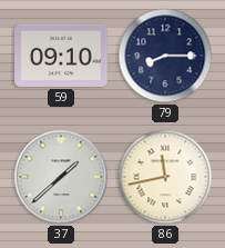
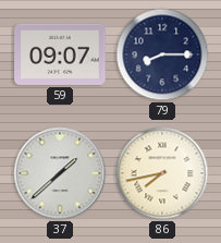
59: 09:10 -> 09:07 (60, 54)
86: 11:43 -> 7:43 (162, 173)
